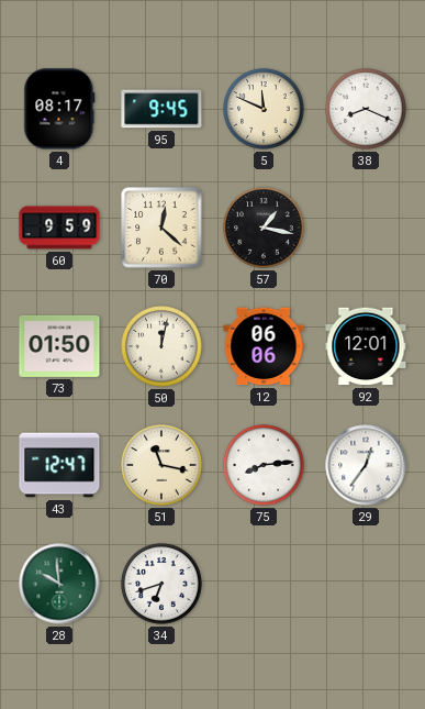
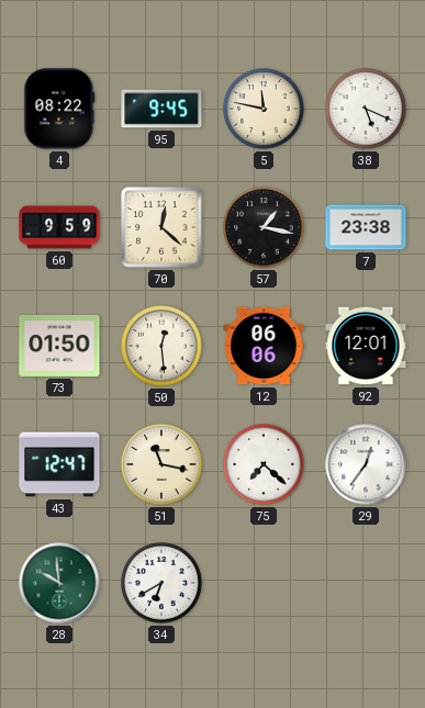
4: 08:17 -> 08:22 (59, 109)
5: 11:49 -> 11:47 (264, 109)
38: 8:19 -> 5:19 (366, 109)
7: none -> 23:38 (366, 227)
50: 12:02 -> 12:29 (161, 346)
75: 8:14 -> 7:22 (264, 464)
34: 6:42 -> 6:40 (161, 583)
